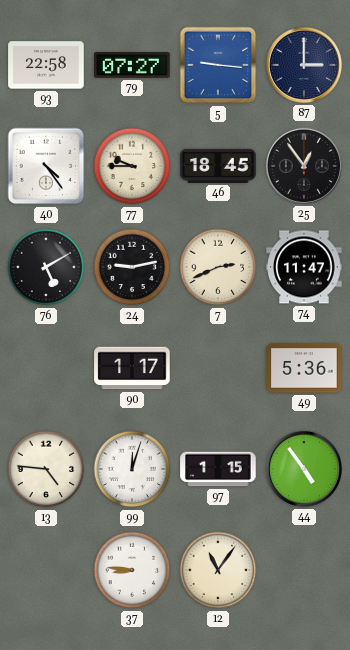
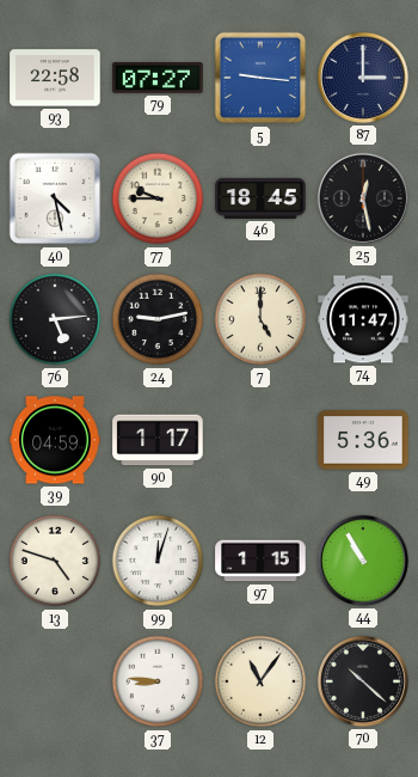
40: 4:24 -> 4:28 (55, 198)
25: 12:54 -> 12:28 (363, 198)
76: 5:10 -> 5:14 (55, 319)
7: 2:41 -> 5:00 (260, 319)
39: none -> 04:59 (55, 440)
13: 4:46 -> 4:48 (55, 561)
44: 4:54 -> 10:55 (363, 561)
70: none -> 10:22 (363, 681)
